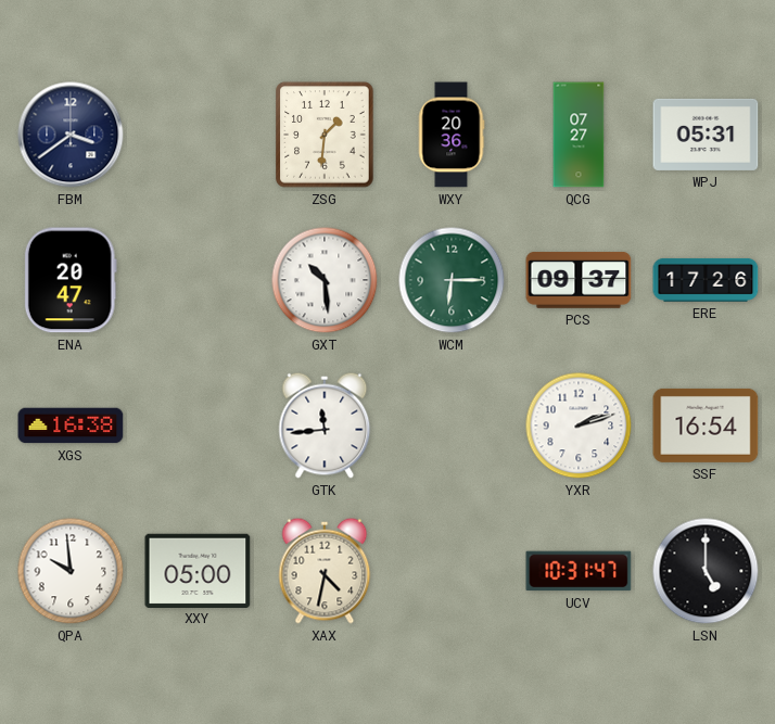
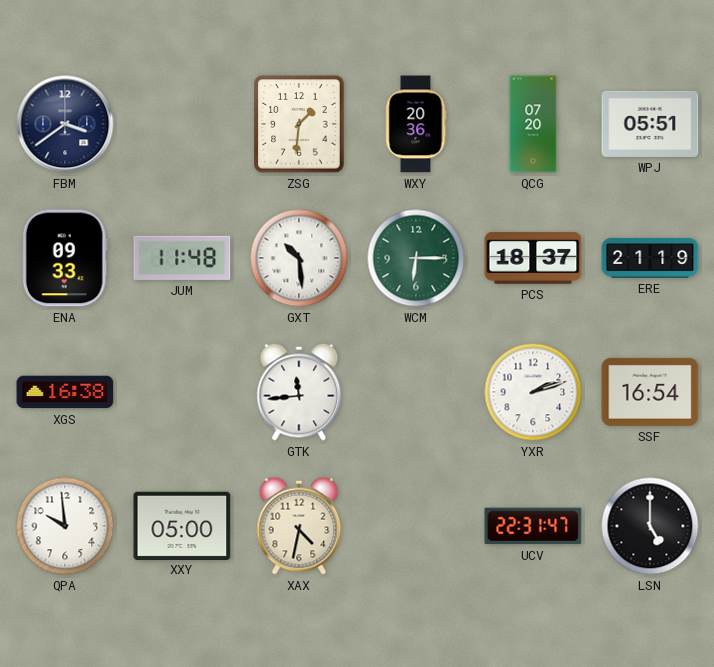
QCG: 07:27 -> 07:20 (533, 124)
WPJ: 05:31 -> 05:51 (650, 124)
ENA: 20:47 -> 09:33 (65, 258)
JUM: none -> 11:48 (182, 258)
PCS: 09:37 -> 18:37 (533, 258)
ERE: 17:26 -> 21:19 (650, 258)
UCV: 10:31 -> 22:31 (533, 526)
